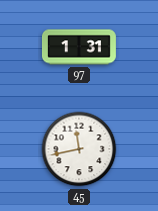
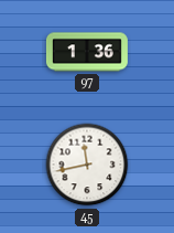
97: 1:31 -> 1:36 (87, 52)
